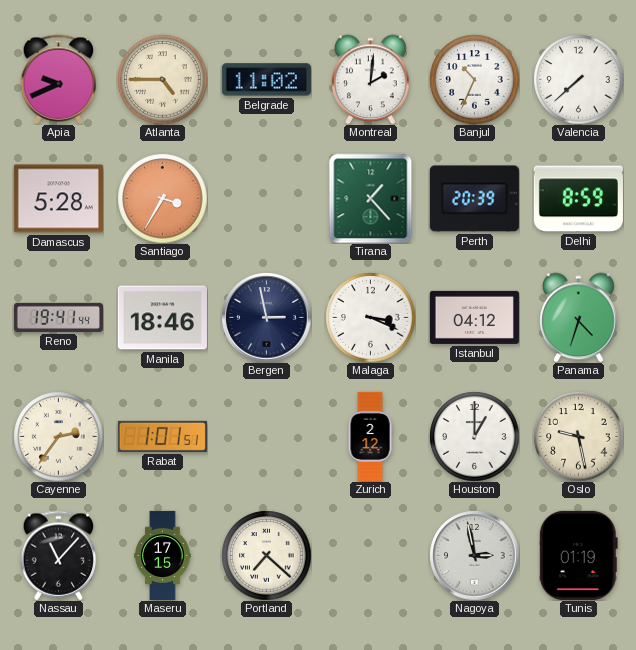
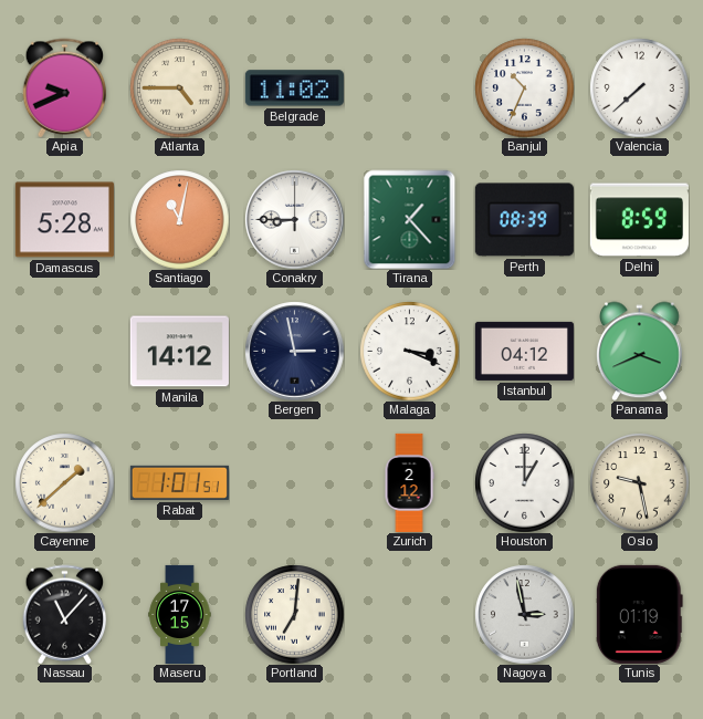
Montreal: 2:01 -> none (371, 79)
Santiago: 3:35 -> 11:02 (179, 219)
Conakry: none -> 8:45 (294, 219)
Perth: 20:39 -> 08:39 (524, 220)
Reno: 19:41 -> none (58, 317)
Manila: 18:46 -> 14:12 (179, 352)
Panama: 4:33 -> 3:41 (640, 351)
Cayenne: 2:36 -> 1:38 (64, 482)
Portland: 7:22 -> 7:01 (294, 614)
